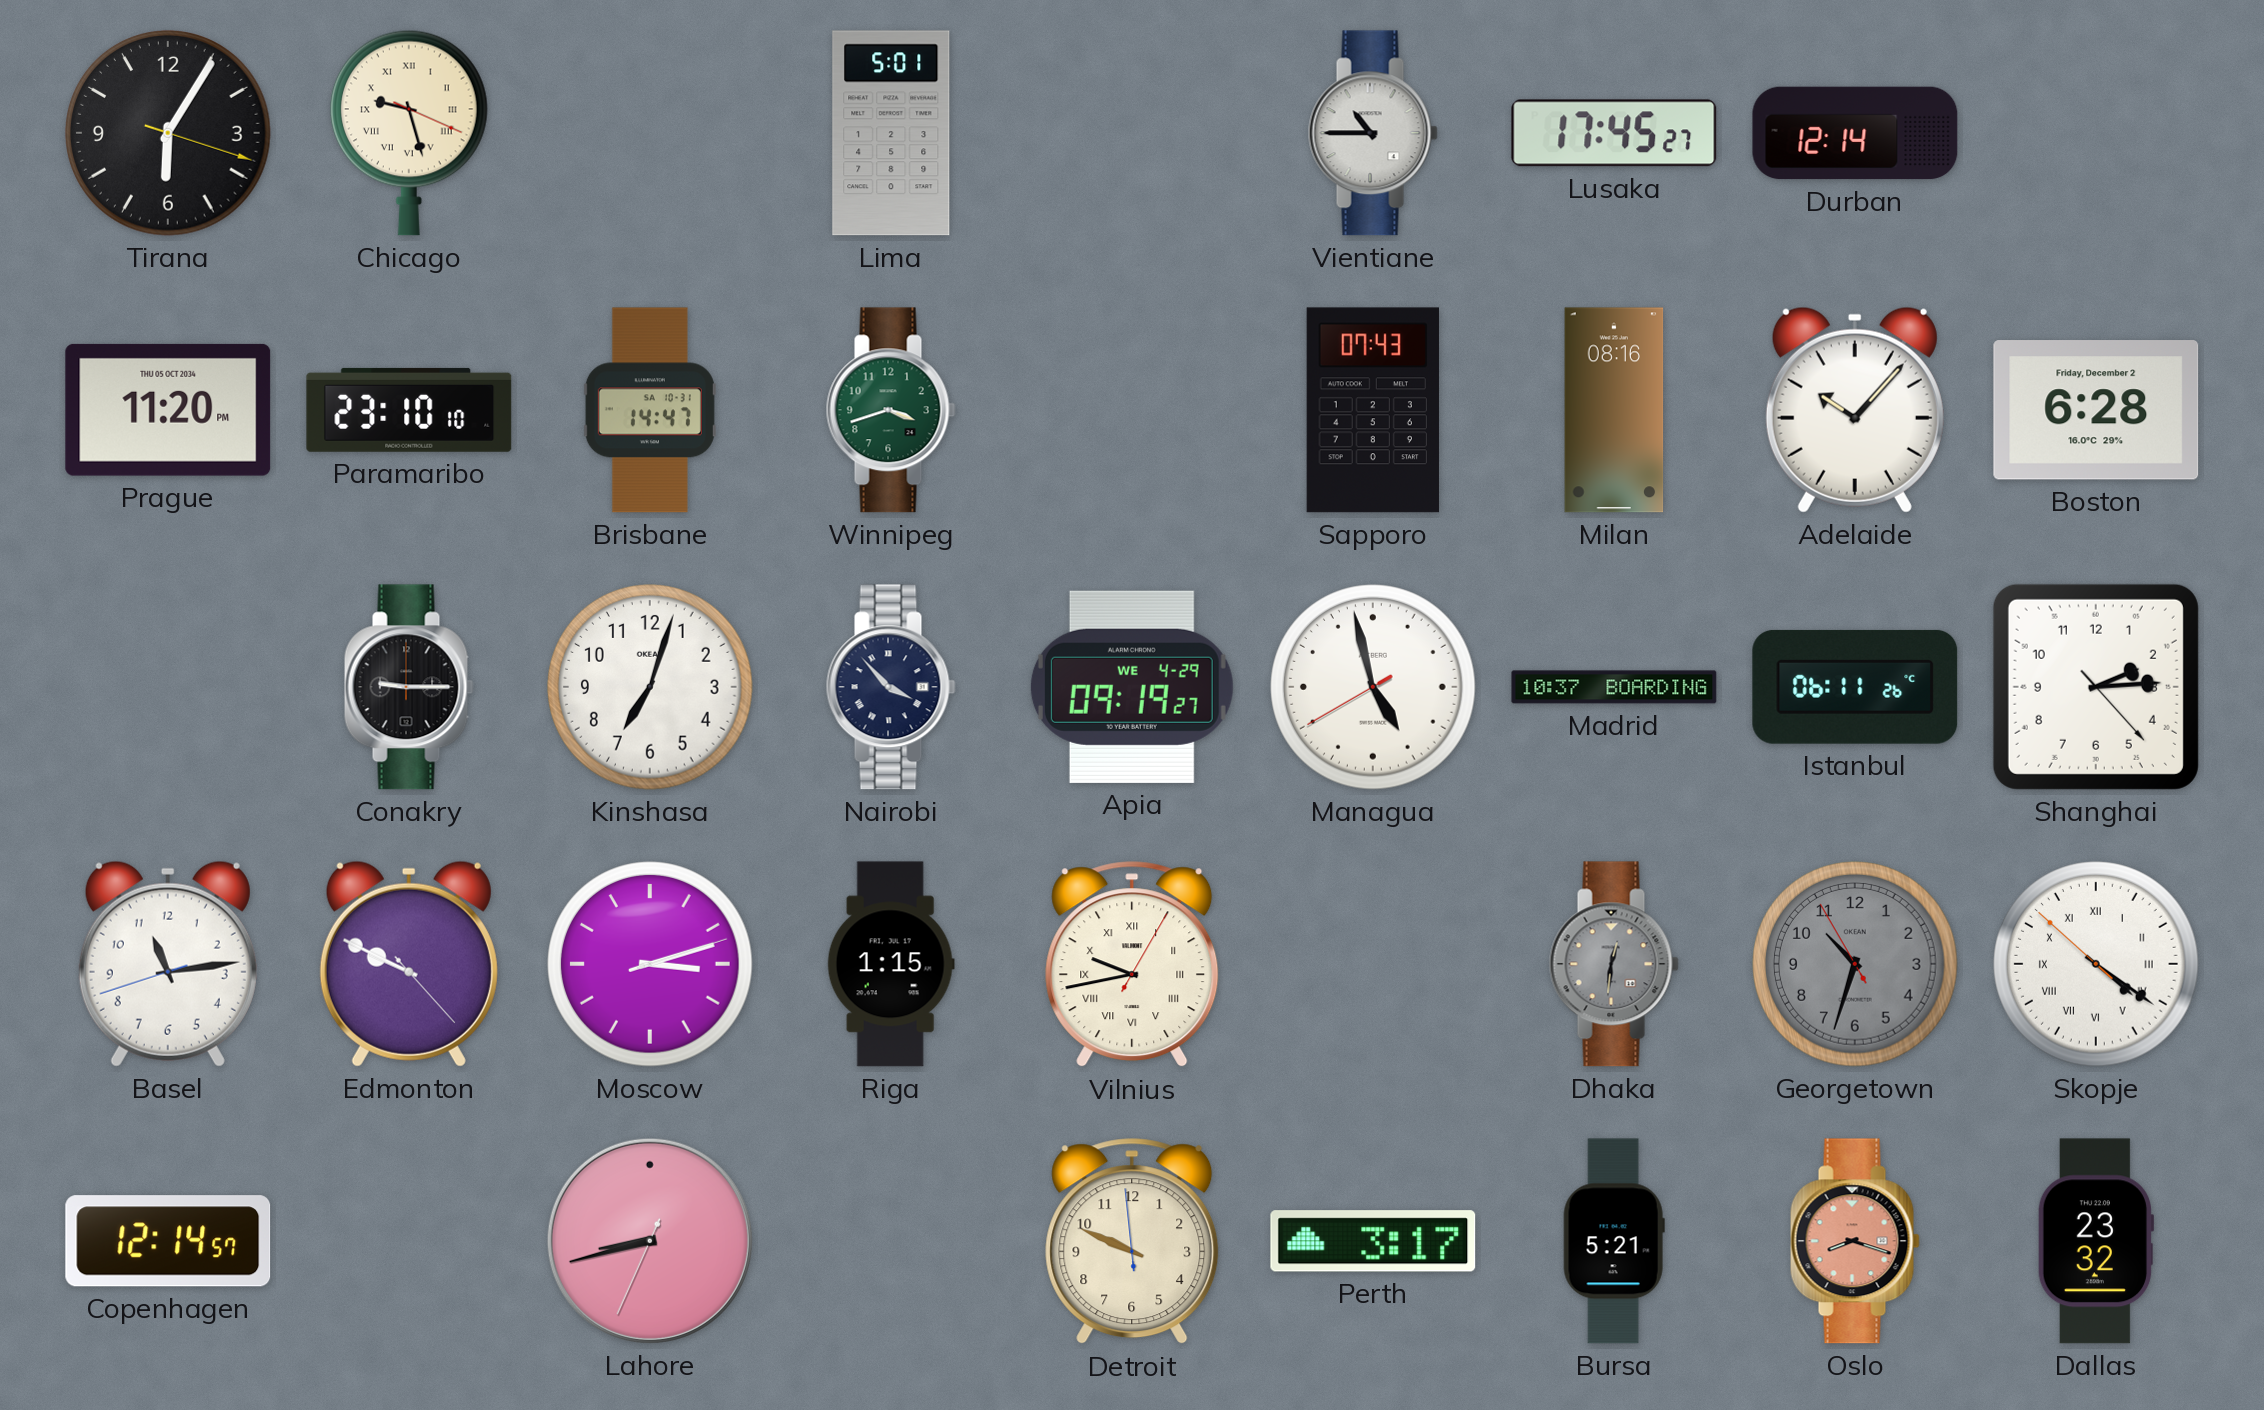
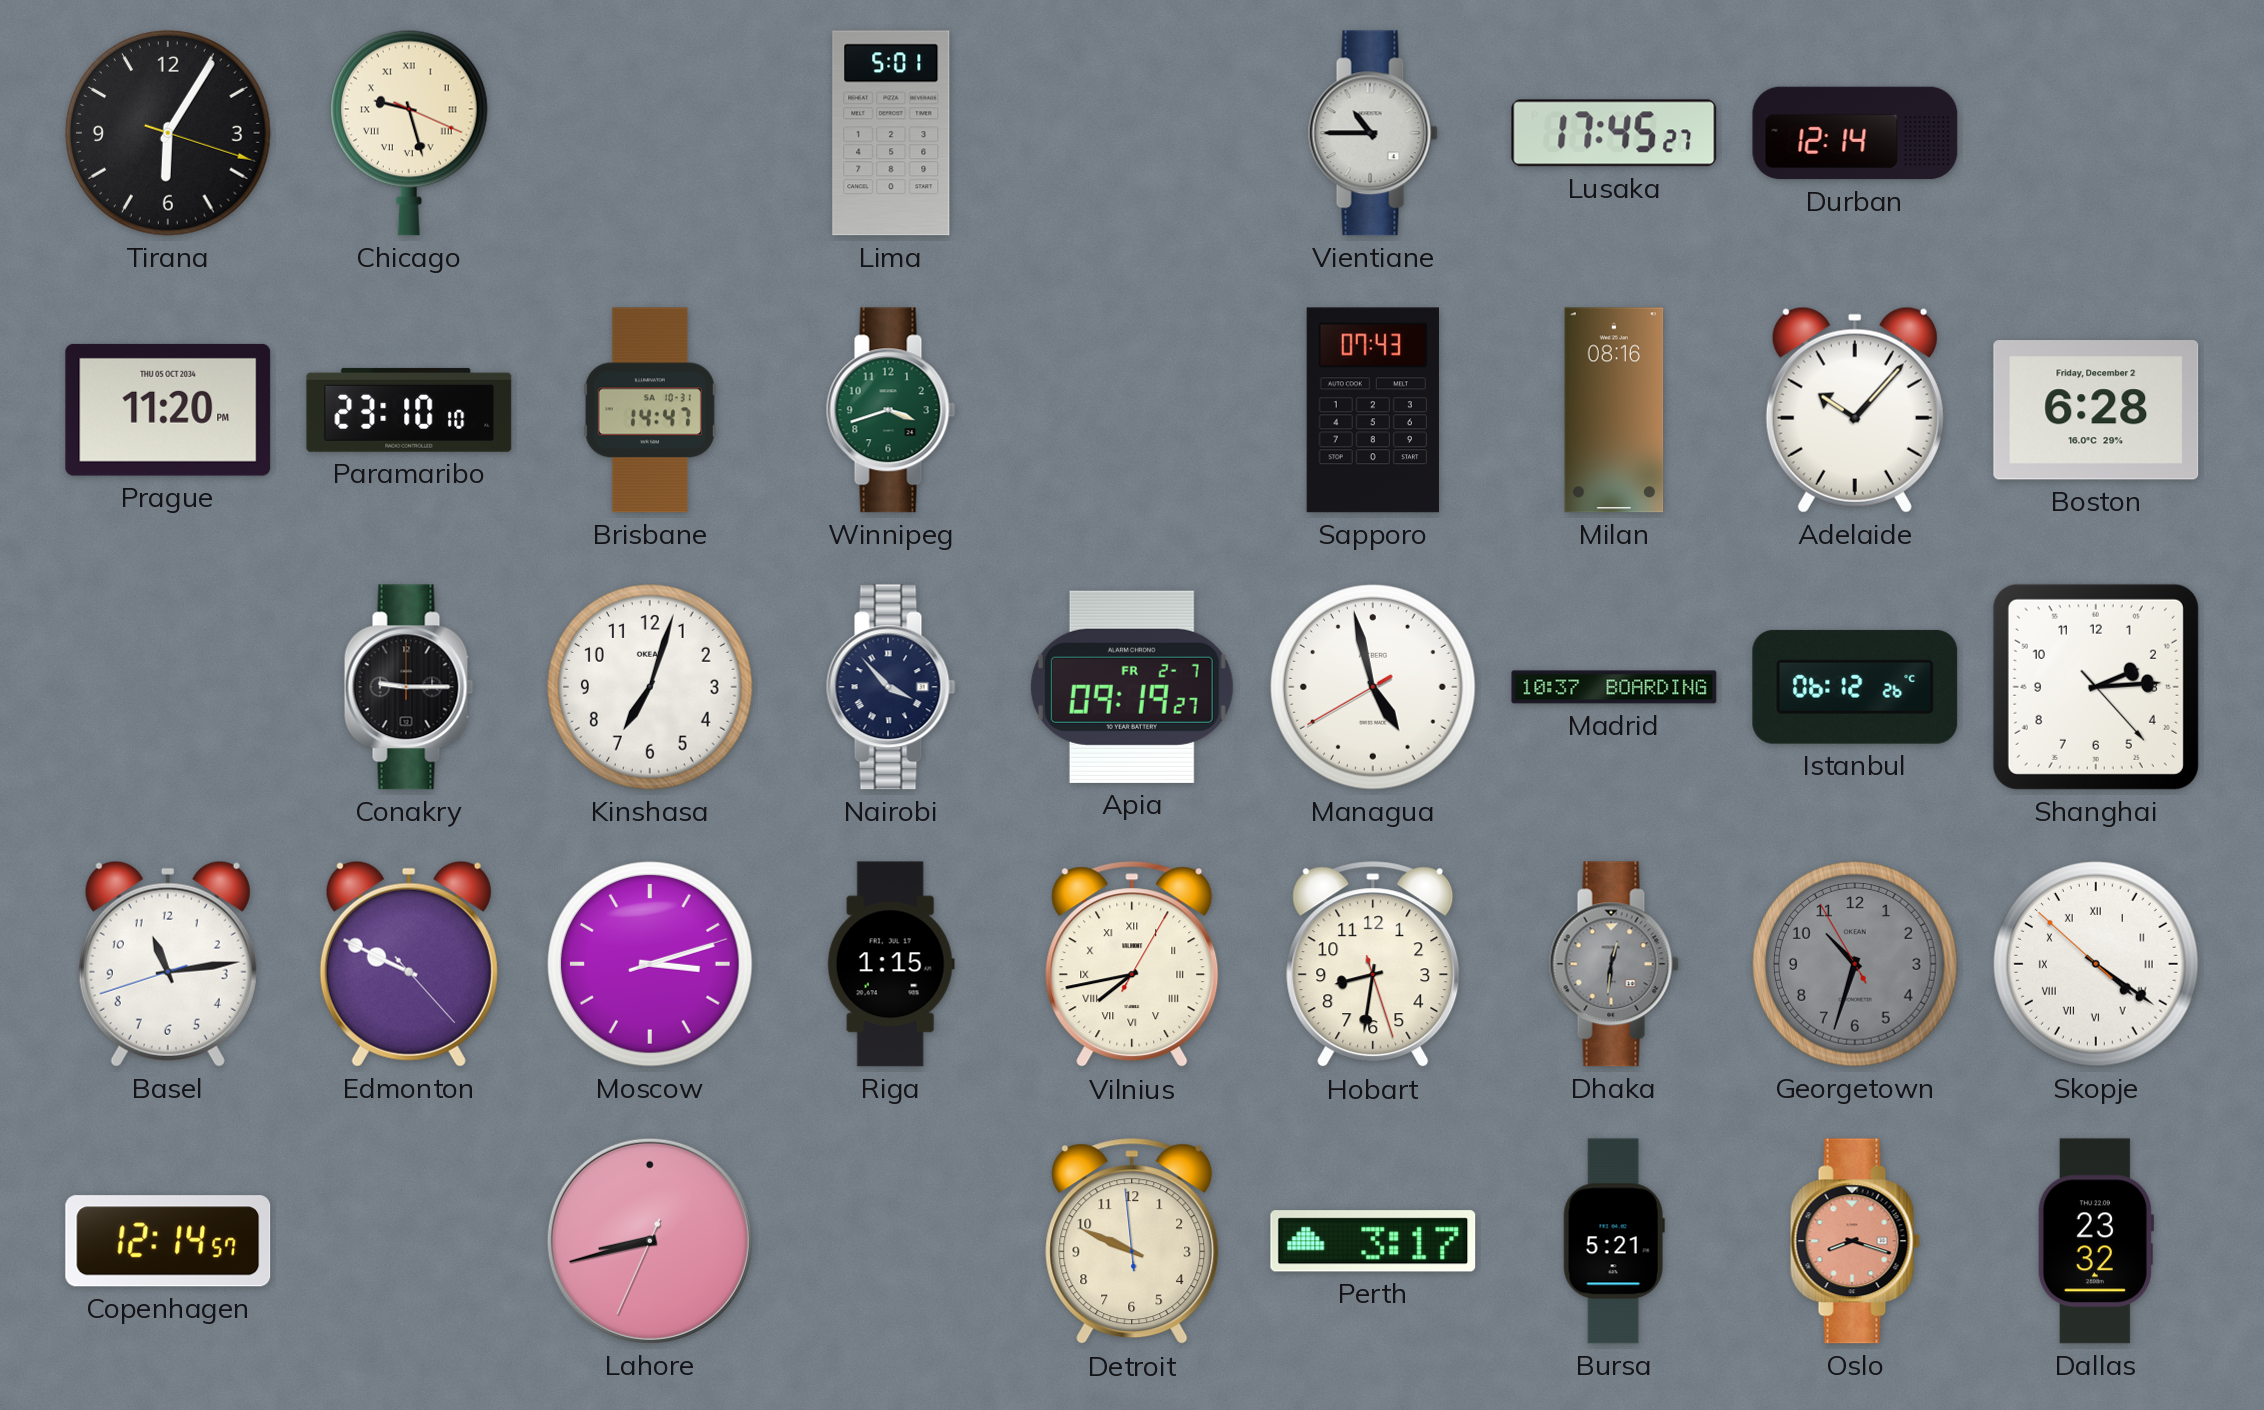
Apia date: WE 4-29 -> FR 2-7 (1132, 687)
Istanbul: 06:11 -> 06:12 (1855, 687)
Vilnius: 9:43 -> 7:43 (1132, 965)
Hobart: none -> 8:31 (1373, 965)
